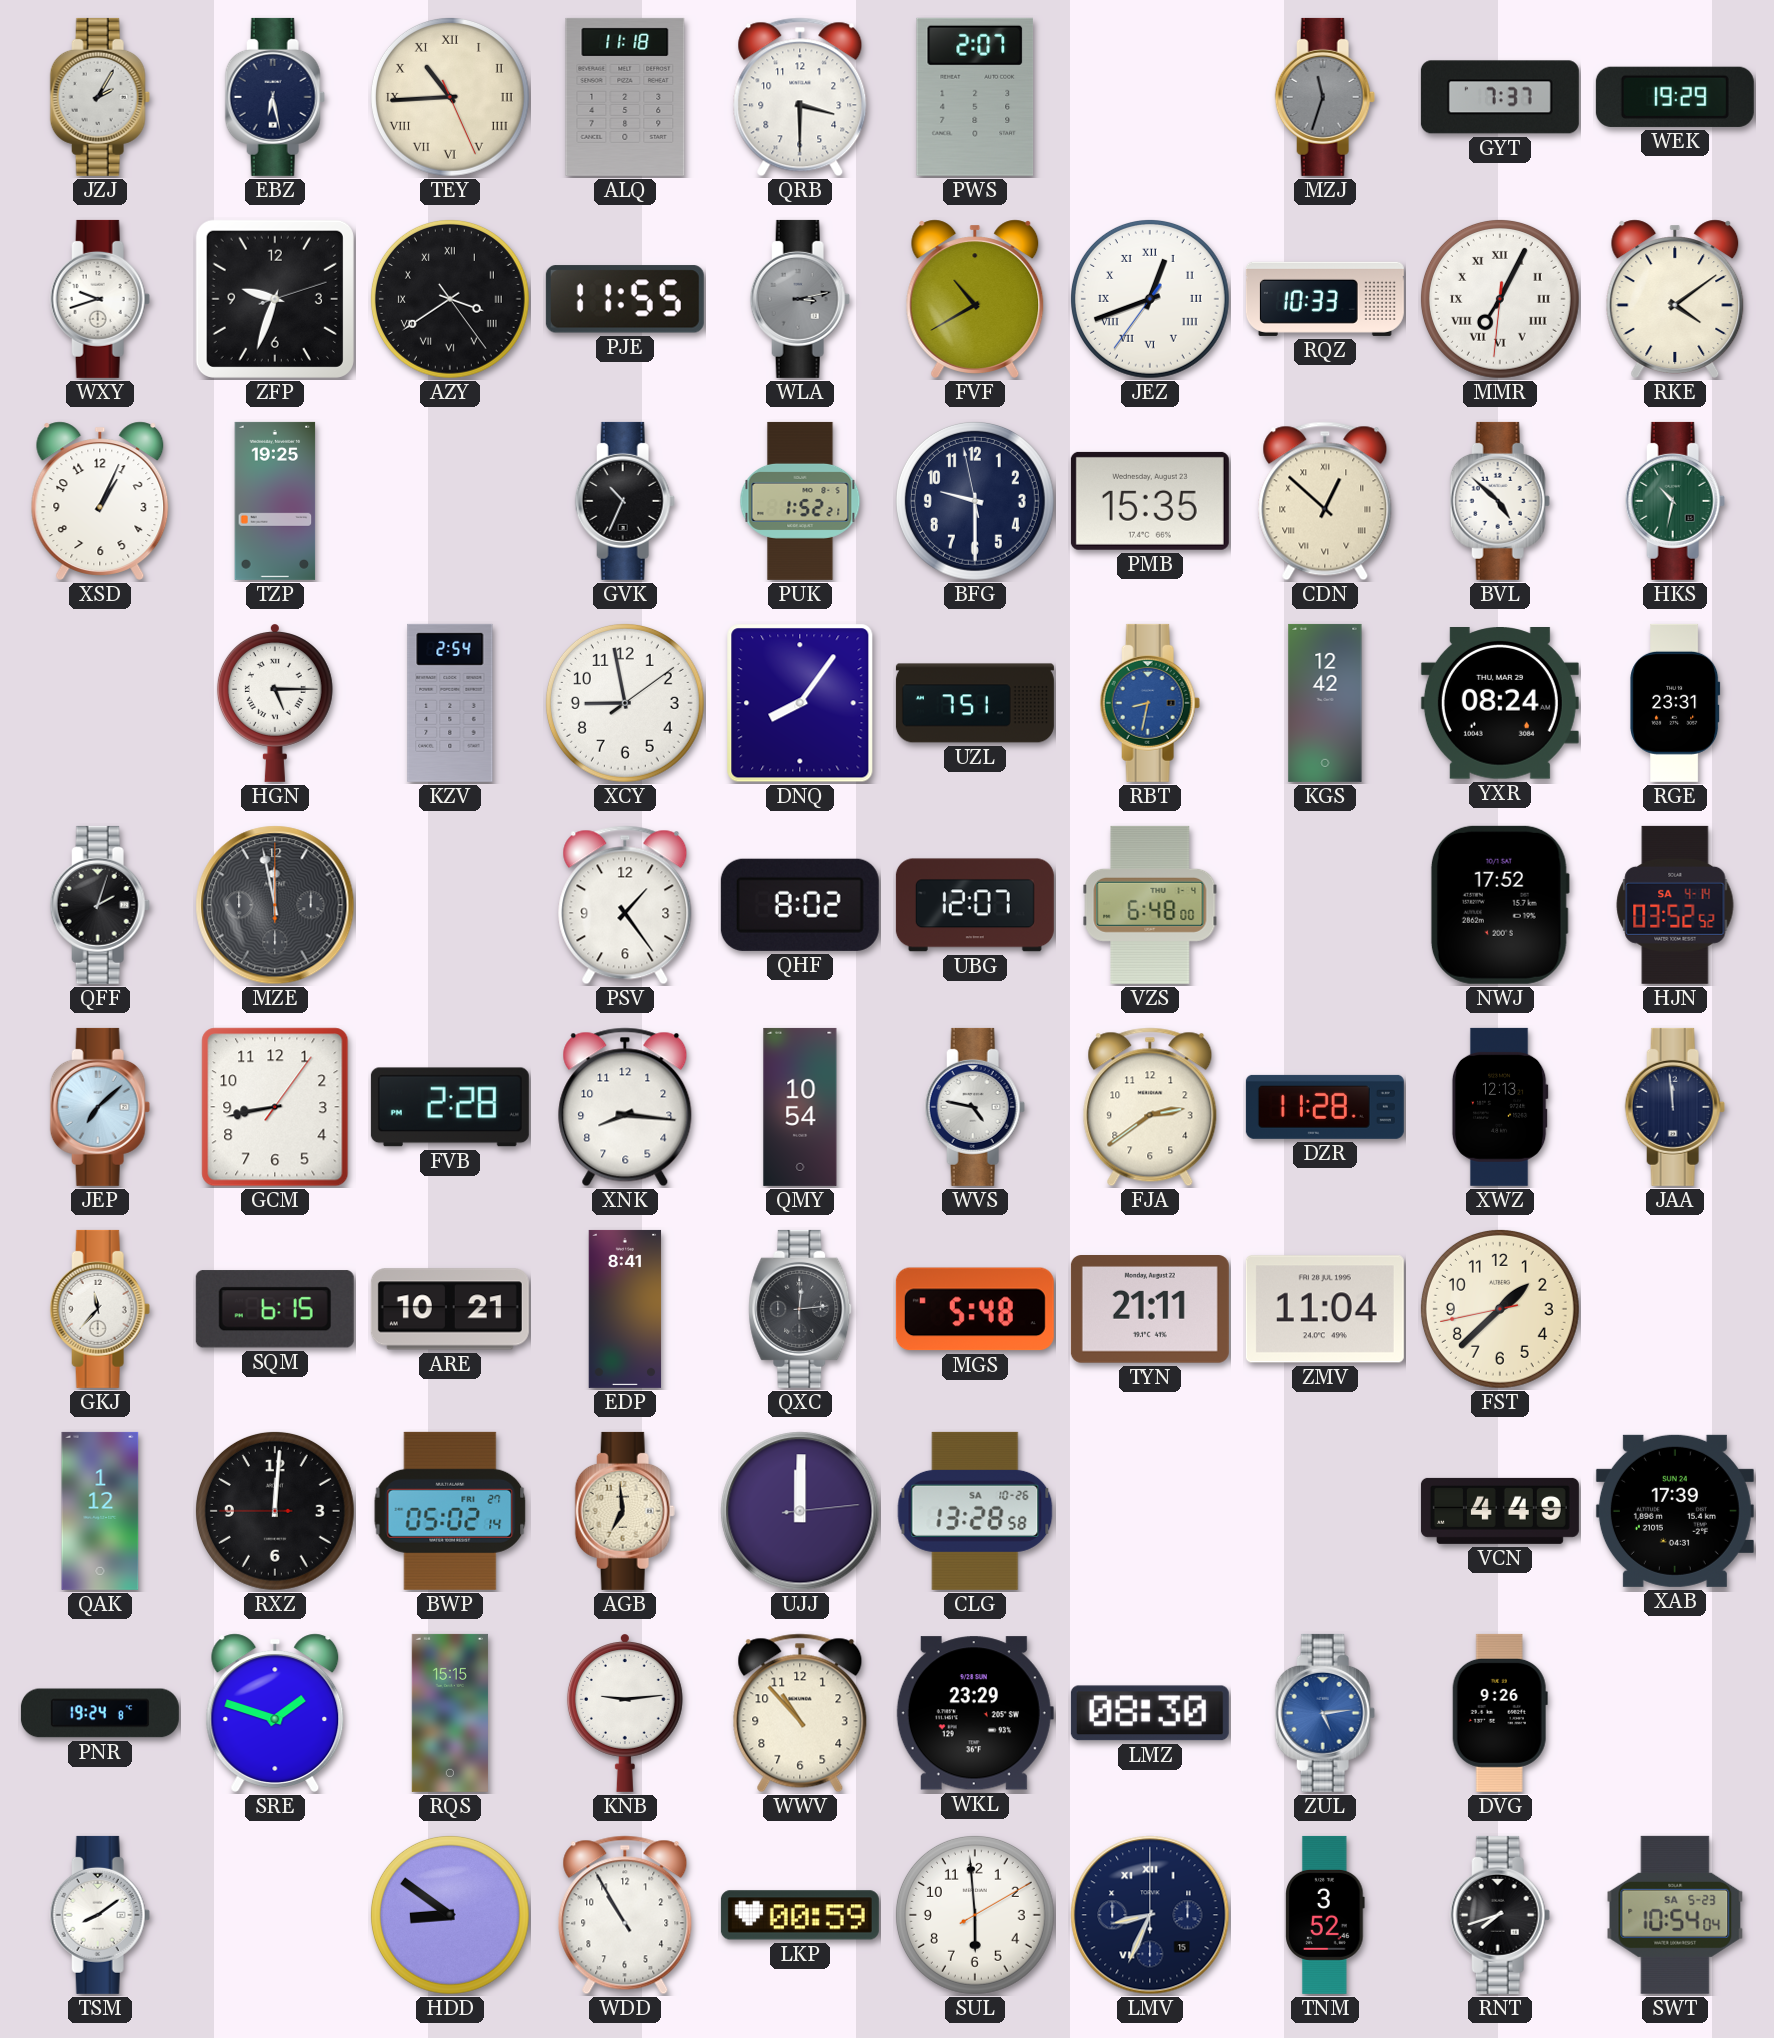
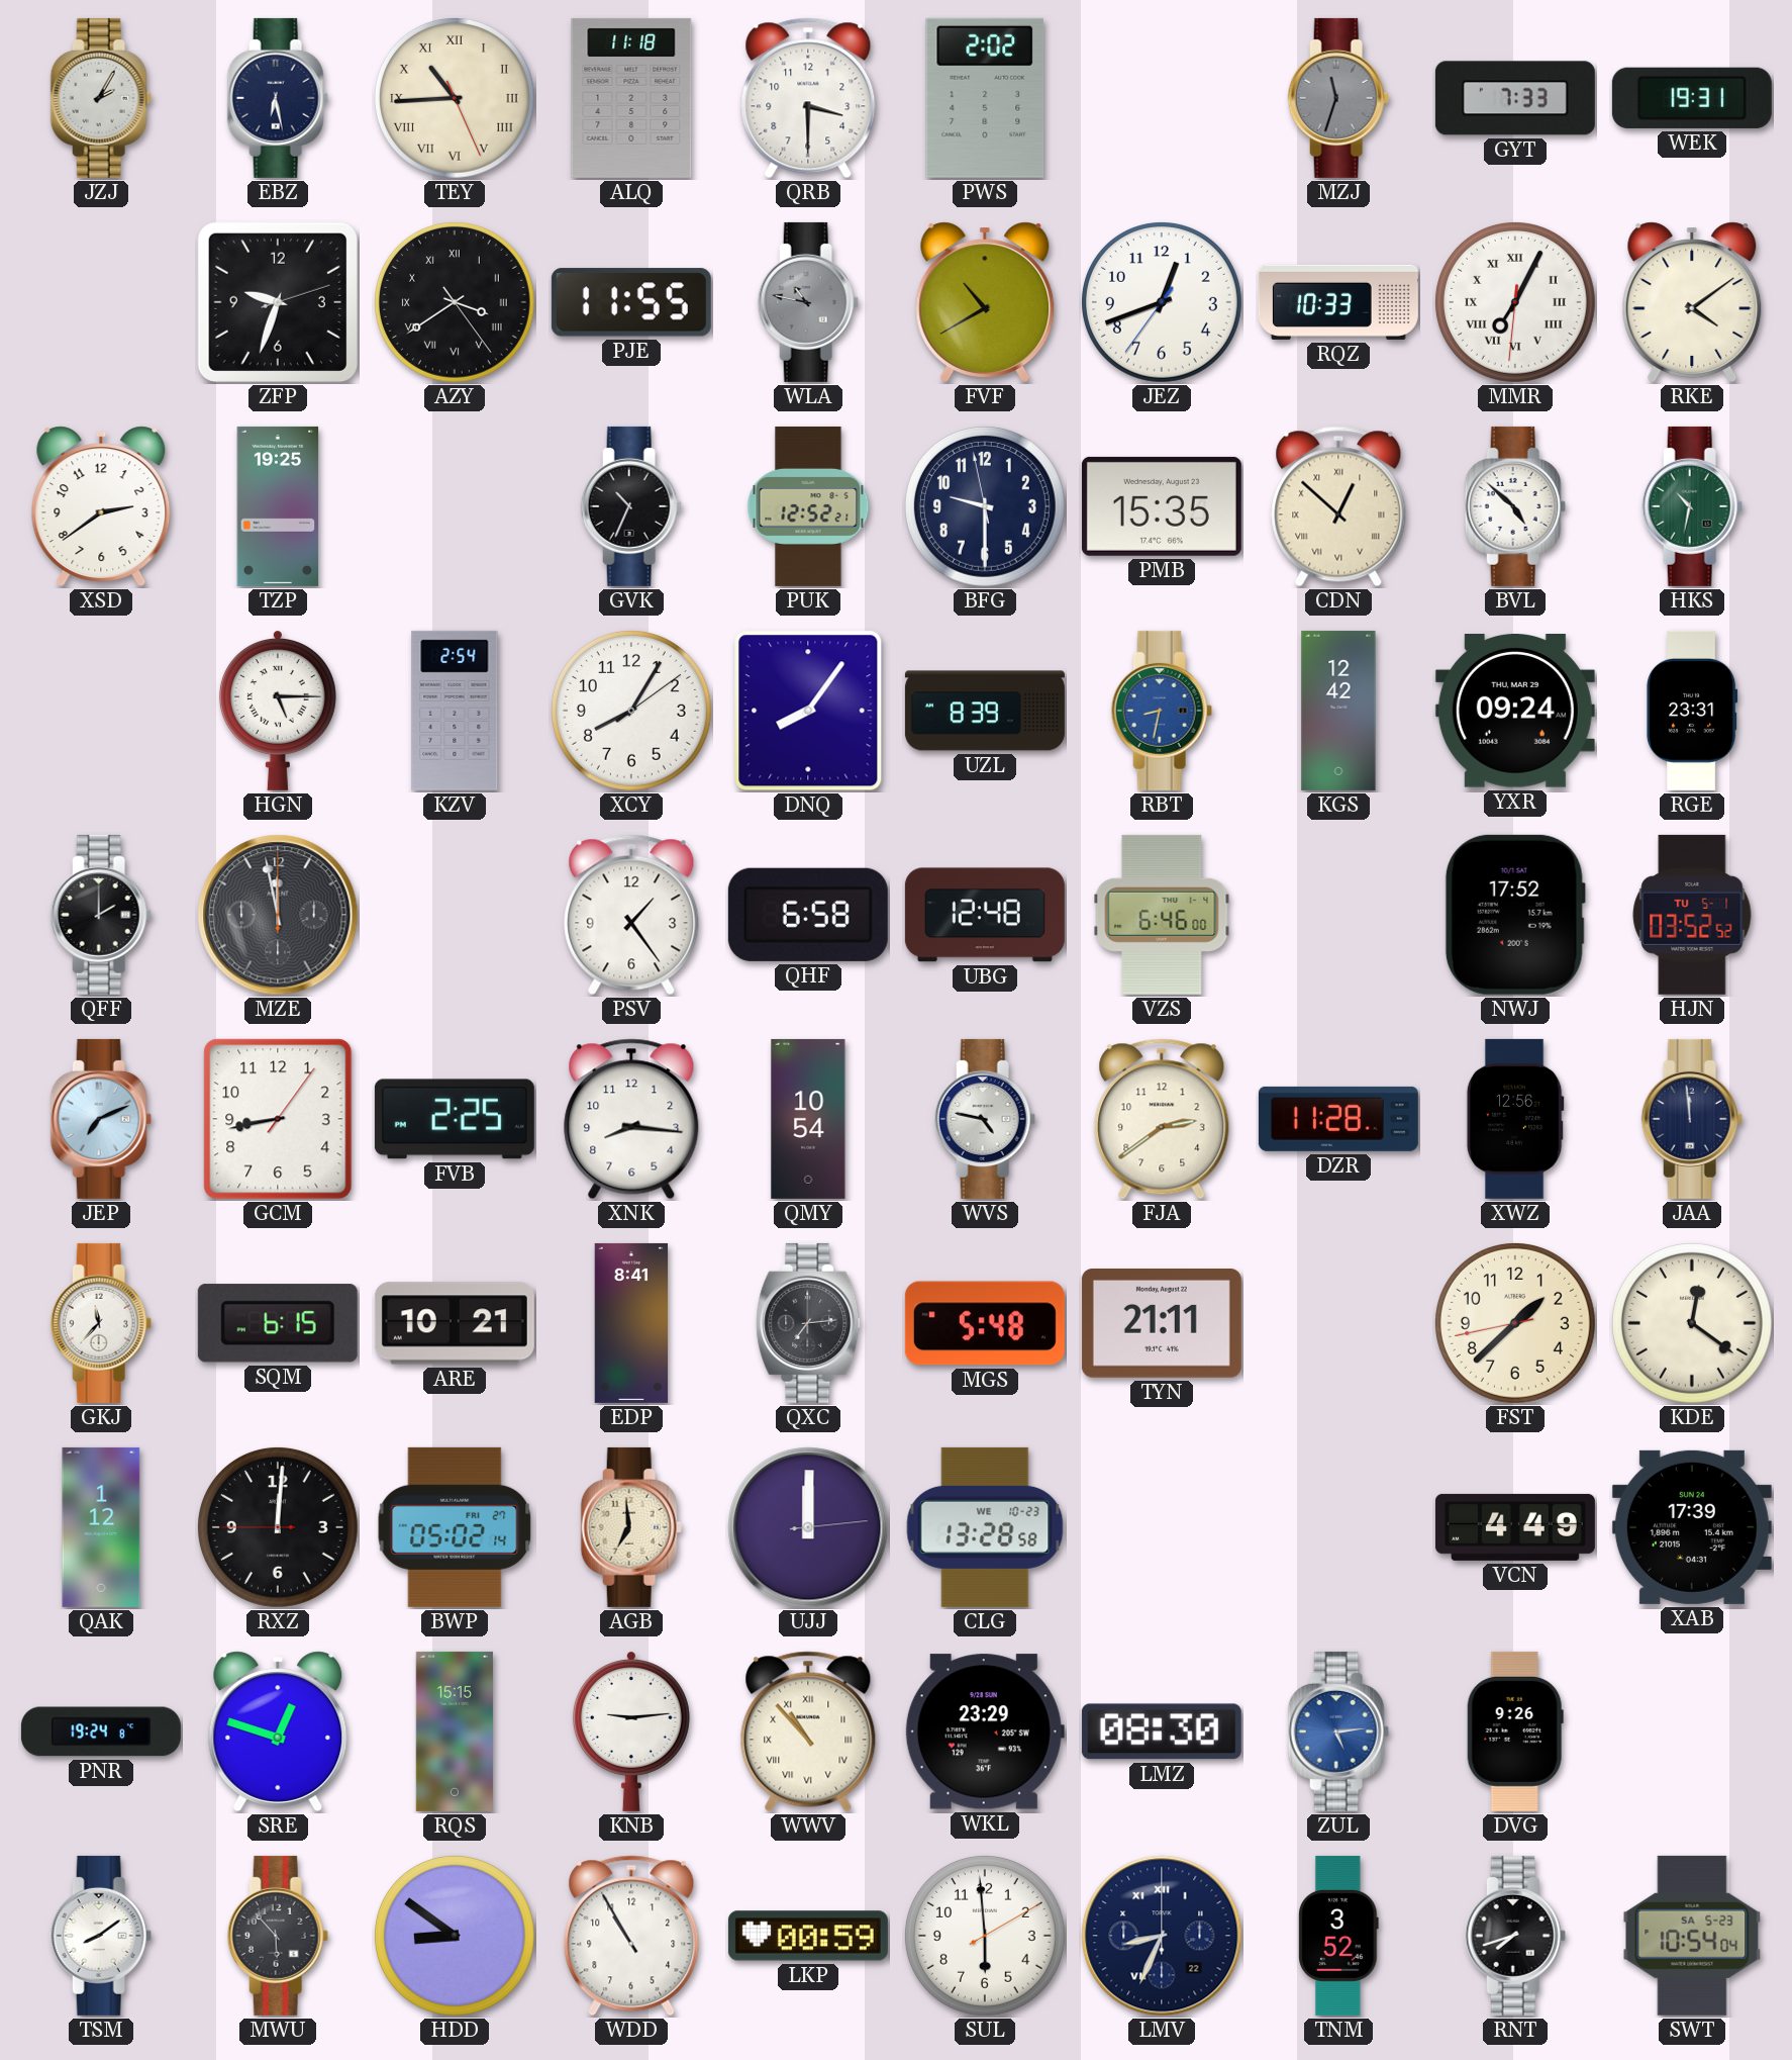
PWS: 2:07 -> 2:02 (984, 98)
GYT: 7:37 -> 7:33 (1515, 98)
WEK: 19:29 -> 19:31 (1692, 98)
WXY: 9:42 -> none (100, 299)
WLA: 3:13 -> 10:47 (808, 302)
JEZ numerals: Roman -> Arabic (1162, 302)
XSD: 1:04 -> 2:39 (101, 506)
PUK: 1:52 -> 12:52 (808, 506)
XCY: 8:58 -> 8:05 (631, 711)
UZL: 7:51 -> 8:39 (985, 711)
YXR: 08:24 -> 09:24 (1515, 712)
QFF: 2:03 -> 2:00 (101, 915)
QHF: 8:02 -> 6:58 (808, 915)
UBG: 12:07 -> 12:48 (985, 915)
VZS: 6:48 -> 6:46 (1162, 915)
HJN date: SA 4-14 -> TU 5-1 (1692, 915)
JEP: 7:08 -> 7:11 (101, 1119)
FVB: 2:28 -> 2:25 (455, 1119)
XWZ: 12:13 -> 12:56 (1515, 1119)
QXC: 12:14 -> 7:14 (808, 1323)
ZMV: 11:04 -> none (1325, 1309)
KDE: none -> 12:21 (1692, 1323)
CLG date: SA 10-26 -> WE 10-23 (985, 1527)
SRE: 1:48 -> 12:48 (278, 1731)
WWV numerals: Arabic -> Roman (808, 1731)
MWU: none -> 5:53 (278, 1936)
LMV date: 15 -> 22 (1162, 1936)
